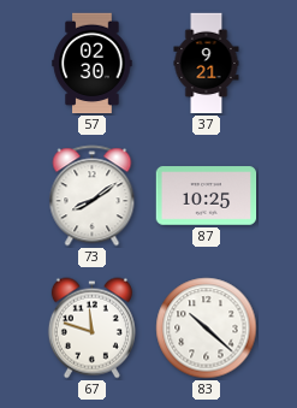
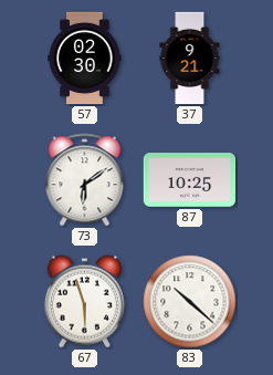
73: 8:09 -> 6:09 (85, 180)
67: 11:48 -> 5:57 (84, 302)
